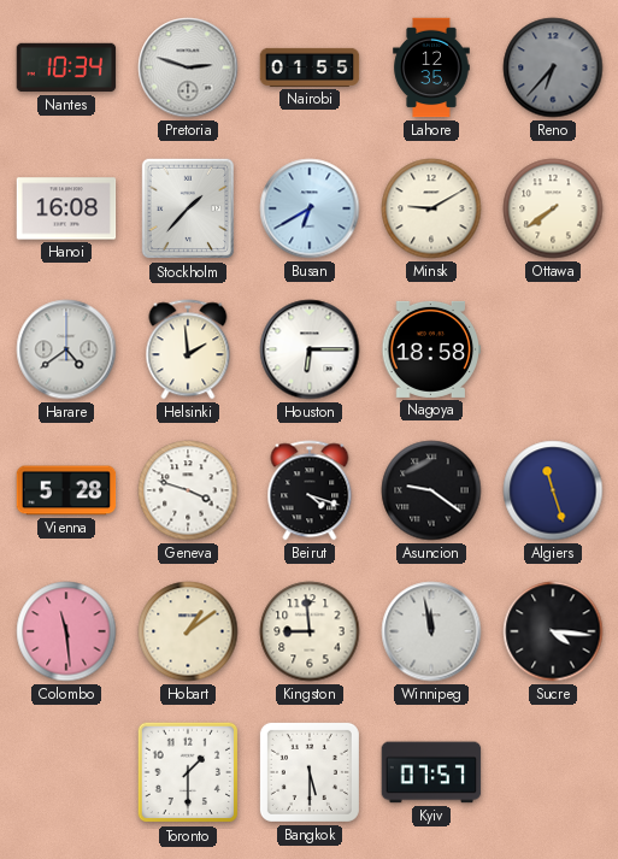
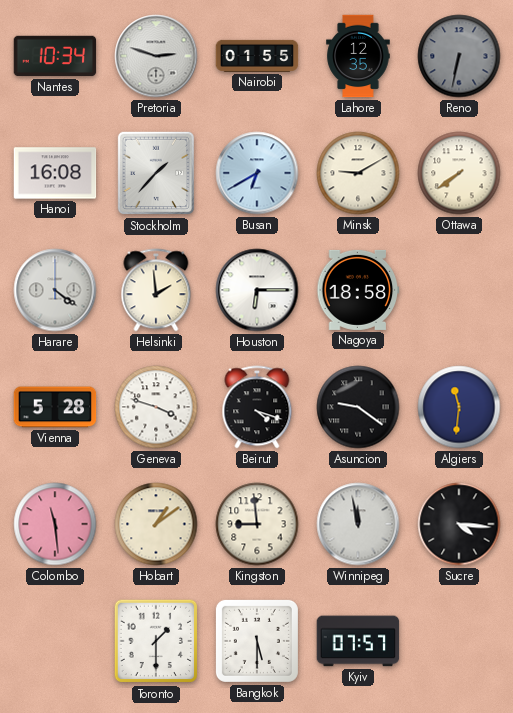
Reno: 6:37 -> 6:32 (459, 56)
Harare: 4:39 -> 4:21 (55, 290)
Algiers: 11:27 -> 11:31 (459, 407)
